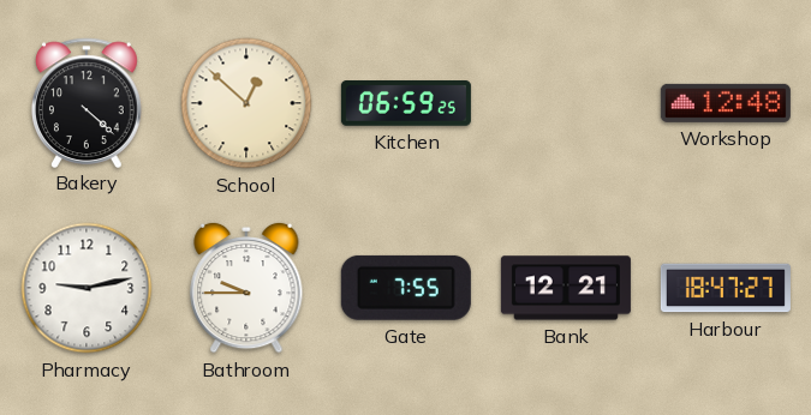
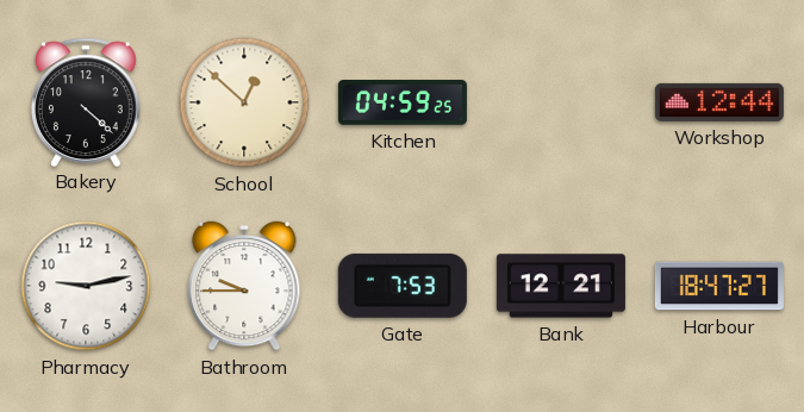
Kitchen: 06:59 -> 04:59 (403, 104)
Workshop: 12:48 -> 12:44 (719, 102)
Gate: 7:55 -> 7:53 (403, 286)
